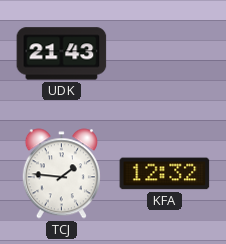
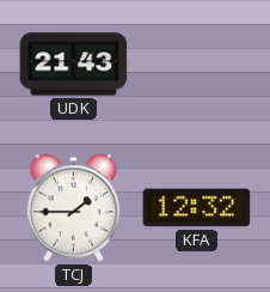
TCJ: 1:46 -> 1:45 (73, 208)
